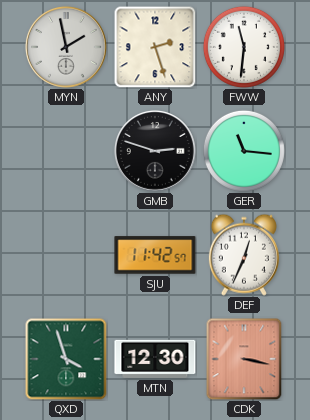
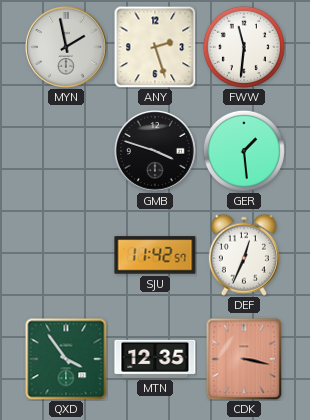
GMB: 2:48 -> 3:48 (155, 151)
GER: 11:16 -> 1:29 (244, 151)
QXD: 3:57 -> 3:54 (66, 359)
MTN: 12:30 -> 12:35 (155, 359)
